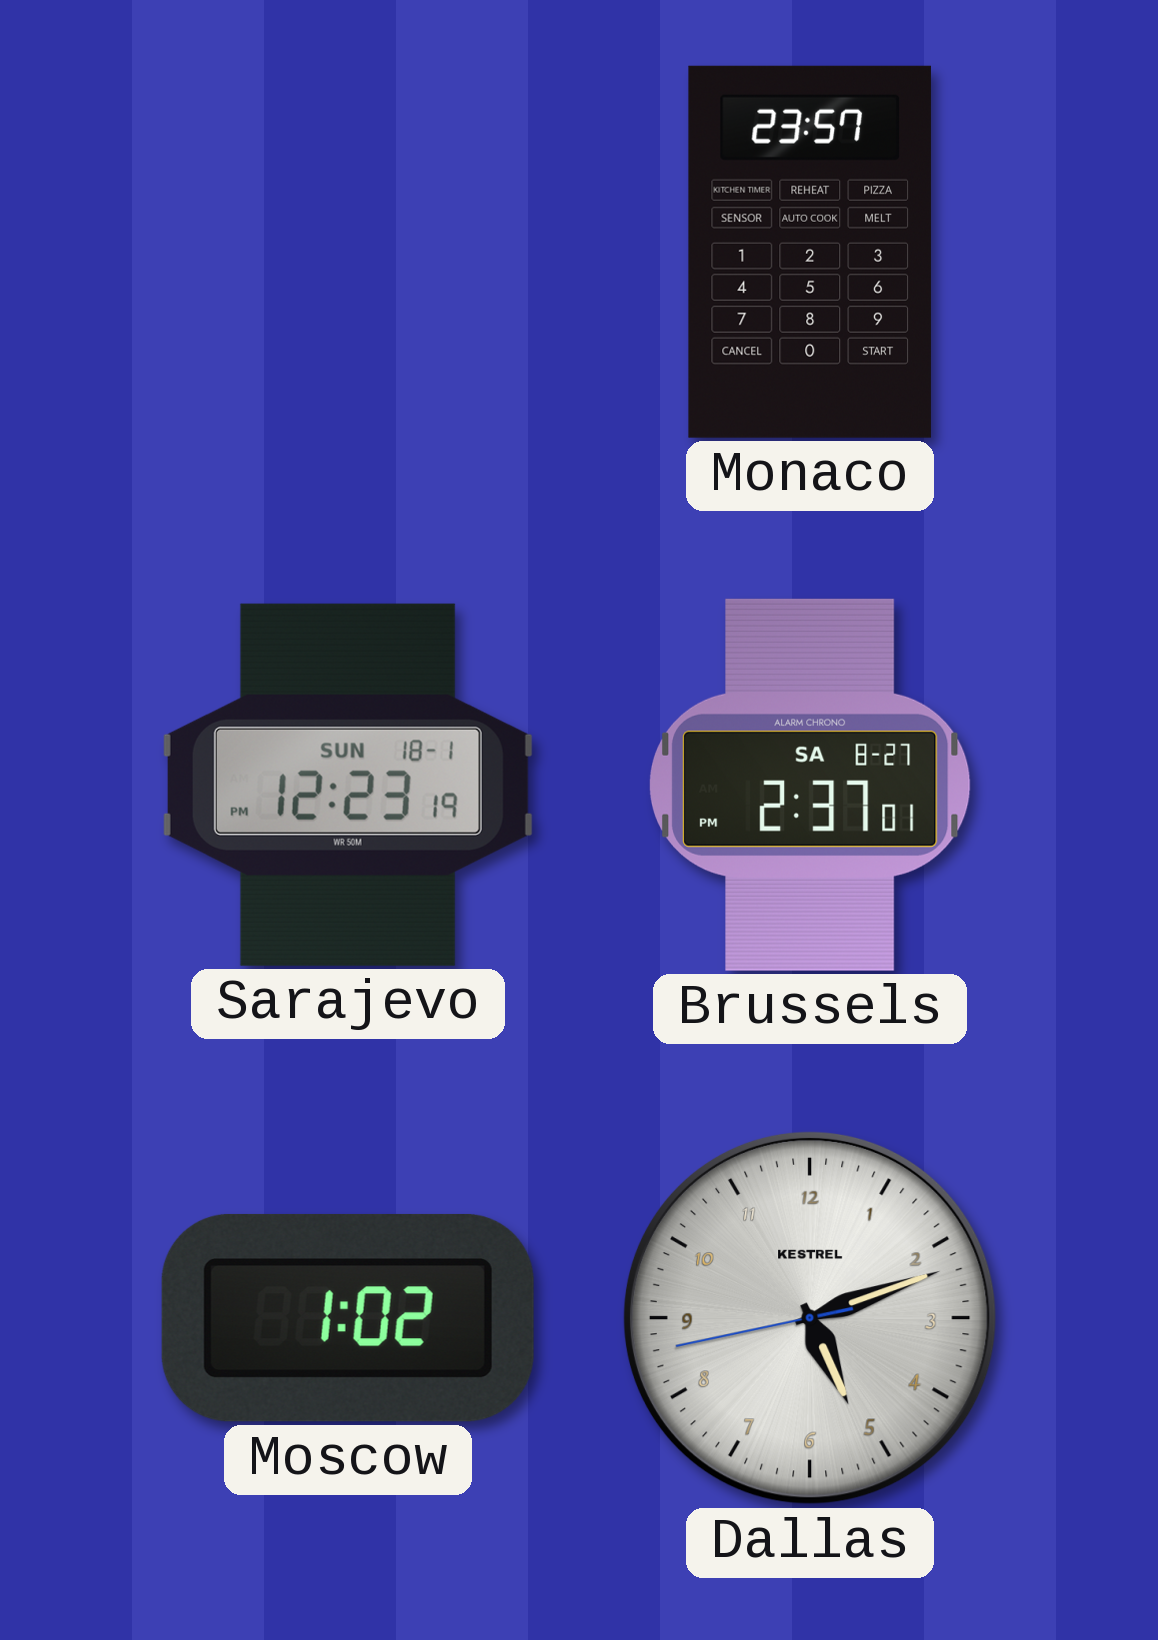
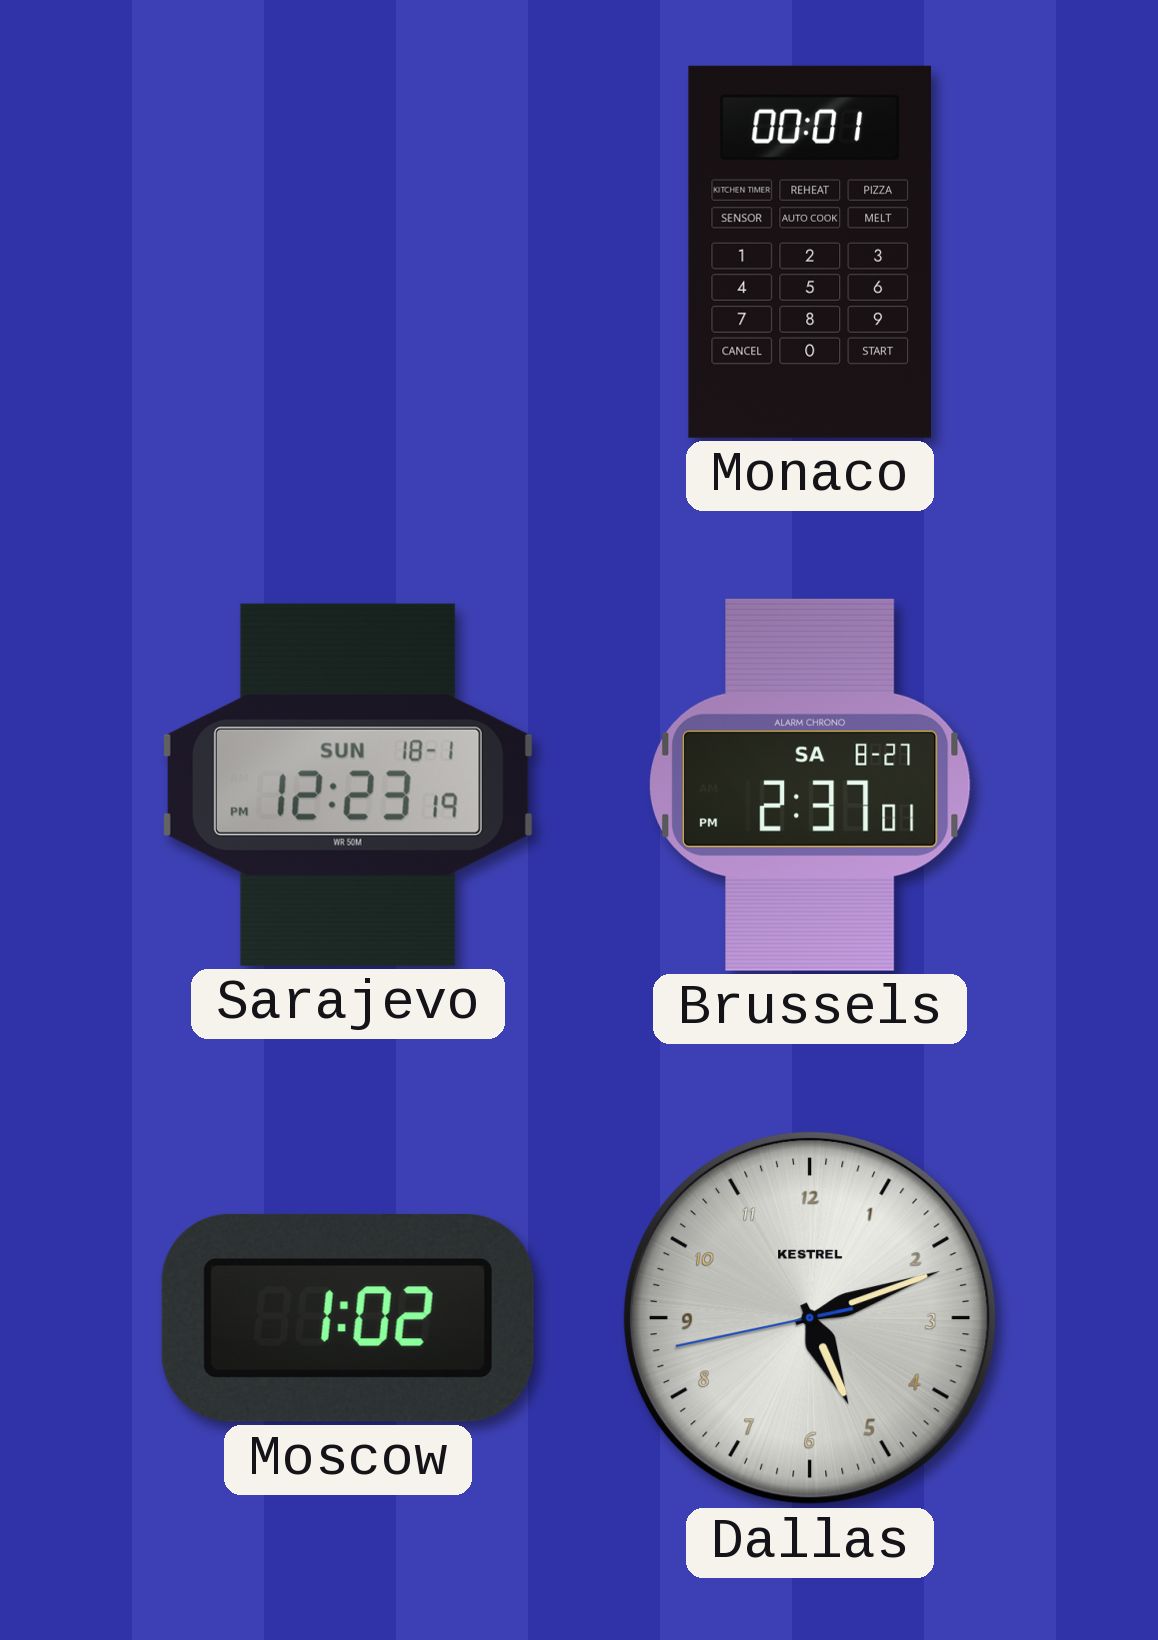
Monaco: 23:57 -> 00:01 (810, 252)
